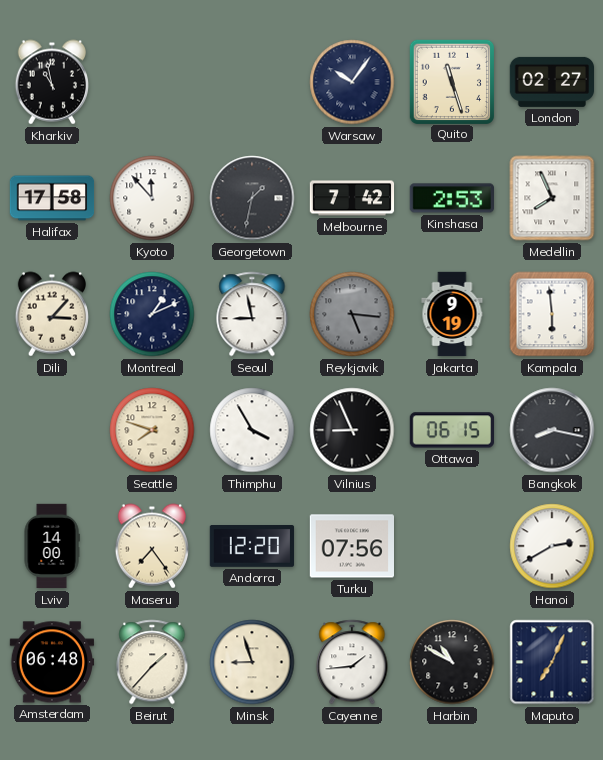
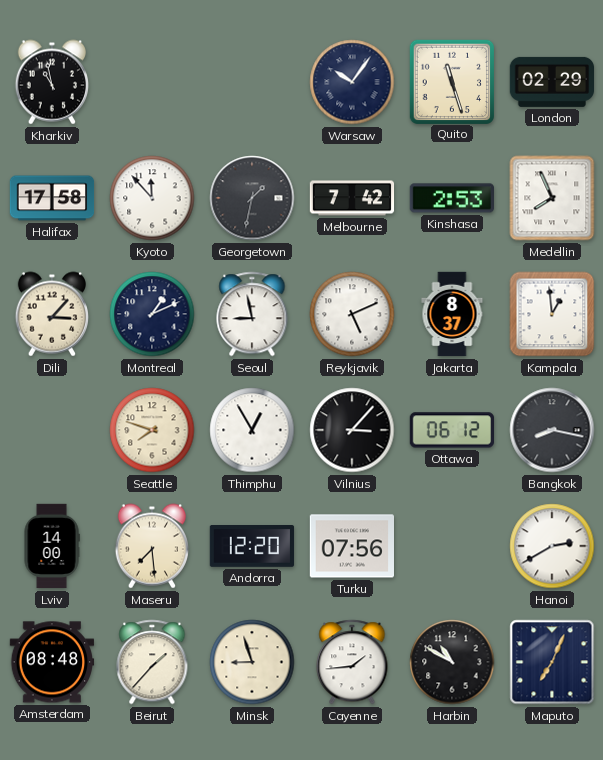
London: 02:27 -> 02:29 (552, 82)
Reykjavik: 5:16 -> 5:11 (352, 314)
Reykjavik dial: grey -> white (352, 314)
Jakarta: 9:19 -> 8:37 (452, 314)
Kampala: 5:59 -> 12:59 (552, 314)
Thimphu: 3:55 -> 12:55 (252, 430)
Vilnius: 8:56 -> 3:07 (352, 430)
Ottawa: 06:15 -> 06:12 (452, 430)
Maseru: 7:24 -> 7:29 (151, 546)
Amsterdam: 06:48 -> 08:48 (52, 662)
